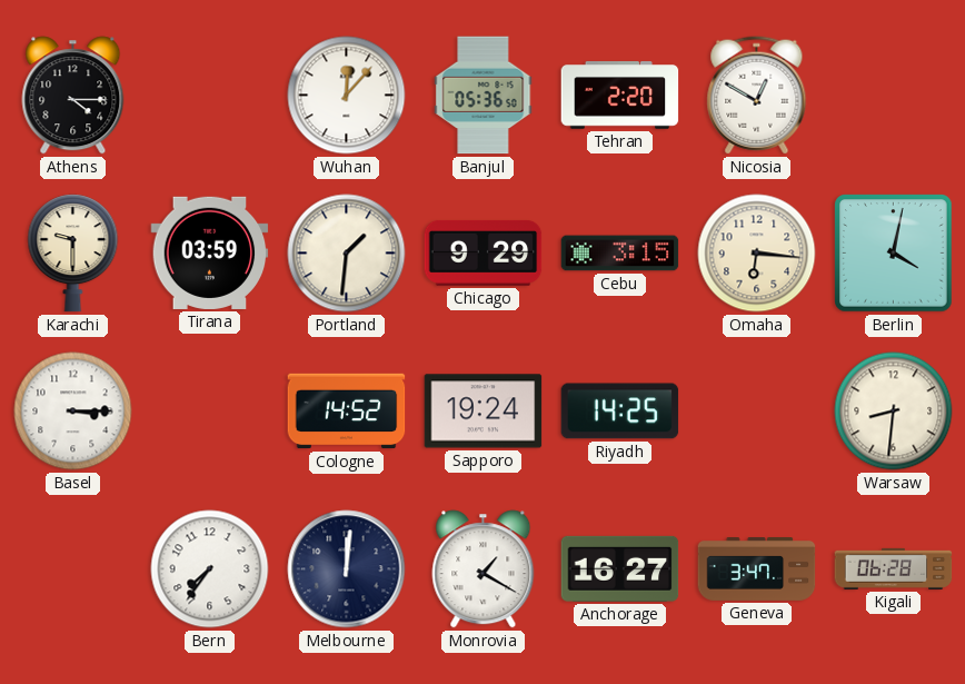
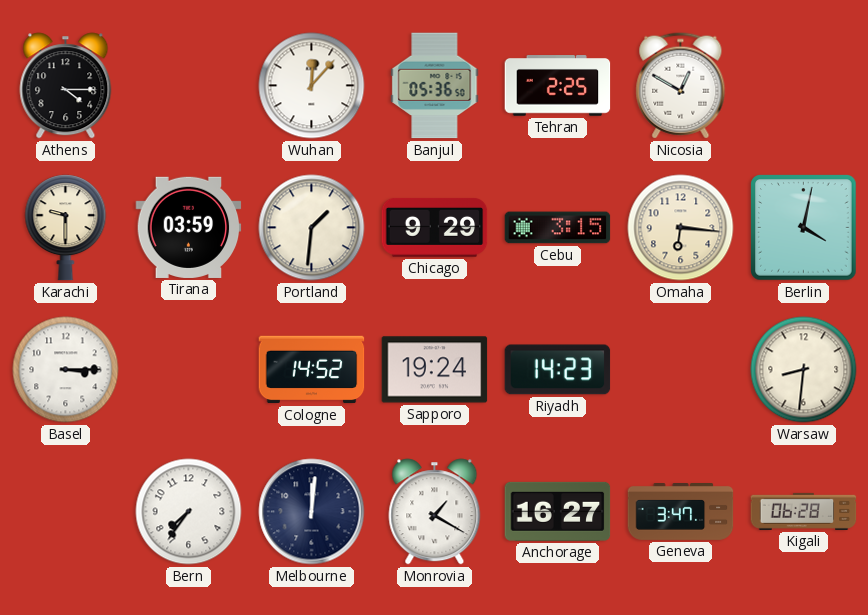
Tehran: 2:20 -> 2:25 (558, 86)
Riyadh: 14:25 -> 14:23 (558, 370)
